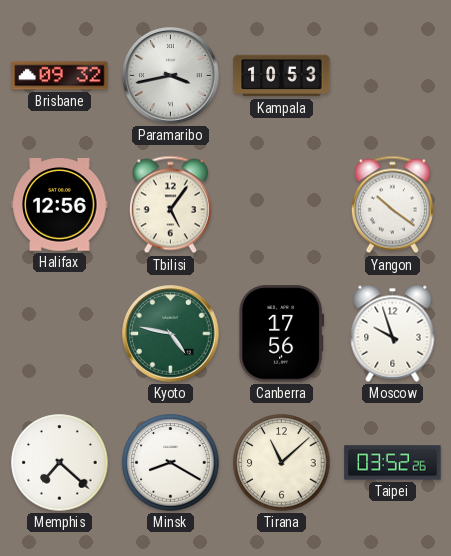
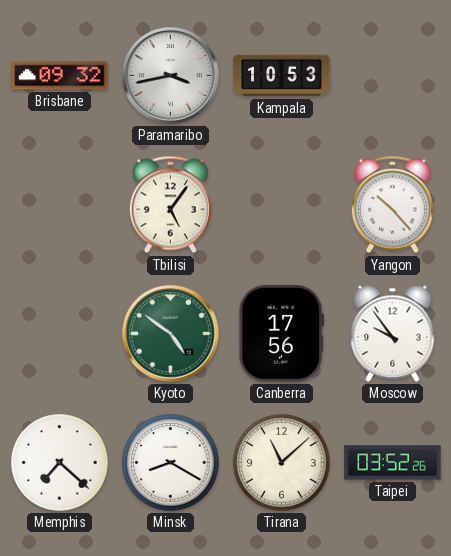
Halifax: 12:56 -> none (60, 205)
Yangon: 10:21 -> 10:23 (392, 205)
Kyoto: 4:47 -> 4:51 (171, 334)
Moscow: 9:57 -> 9:54 (393, 333)
